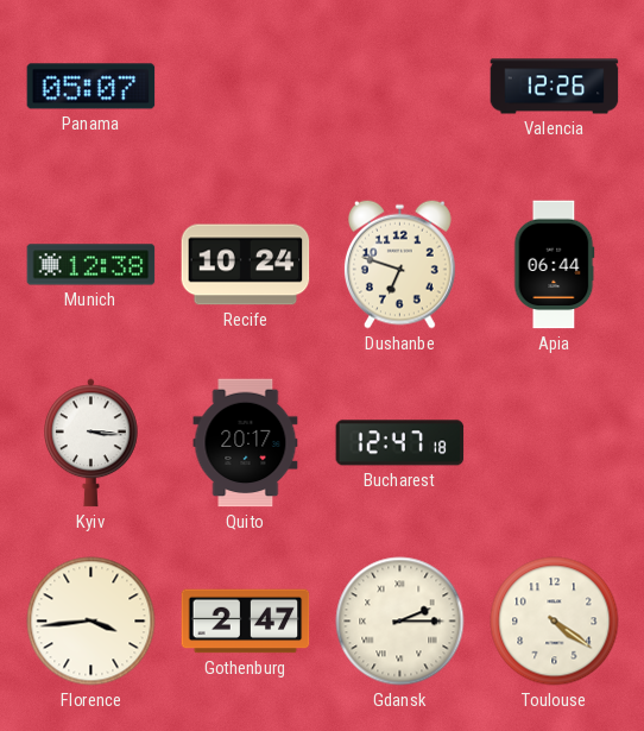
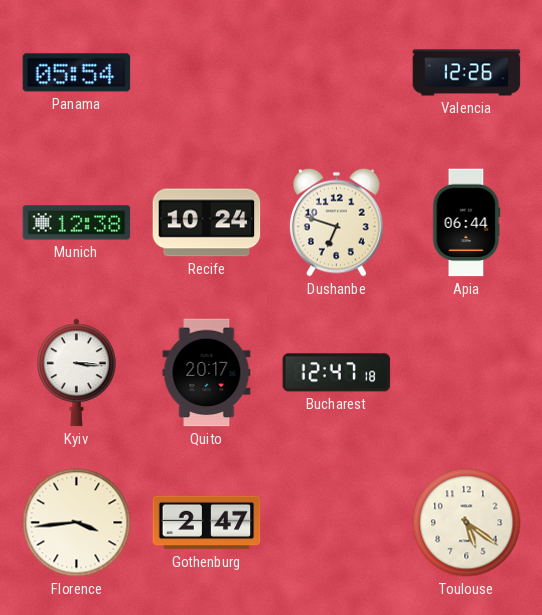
Panama: 05:07 -> 05:54 (77, 73)
Gdansk: 2:15 -> none (400, 622)
Toulouse: 4:21 -> 5:21 (467, 523)
